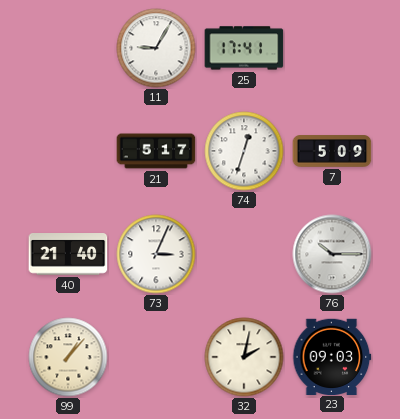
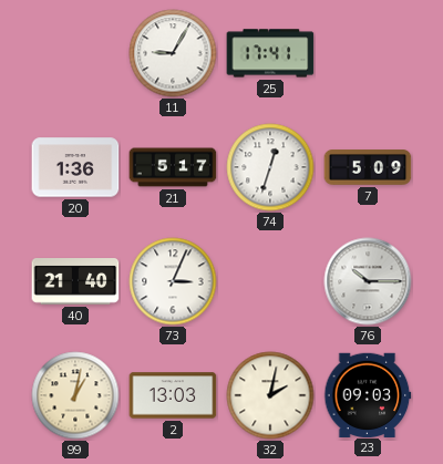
20: none -> 1:36 (75, 167)
99: 1:07 -> 1:02 (75, 395)
2: none -> 13:03 (173, 395)
